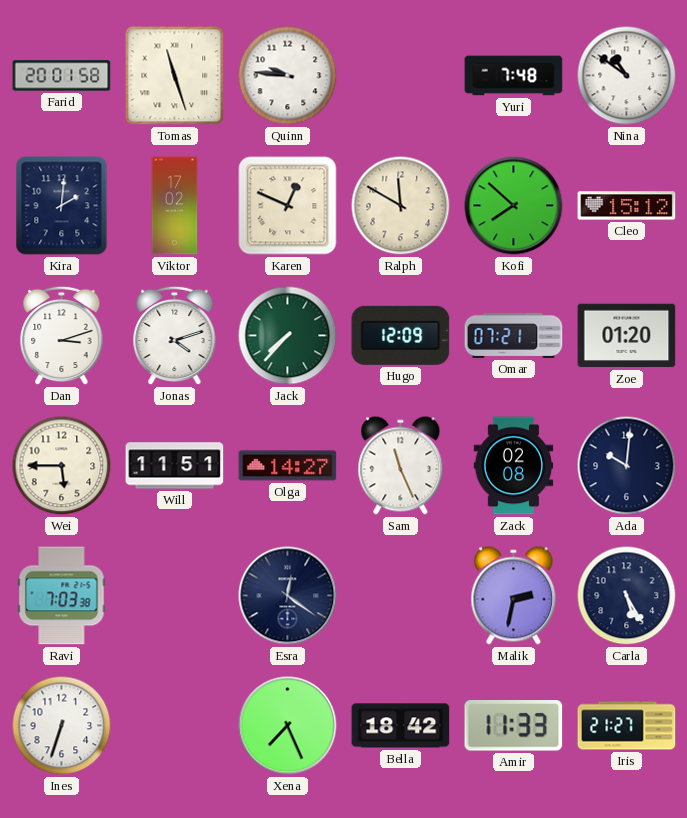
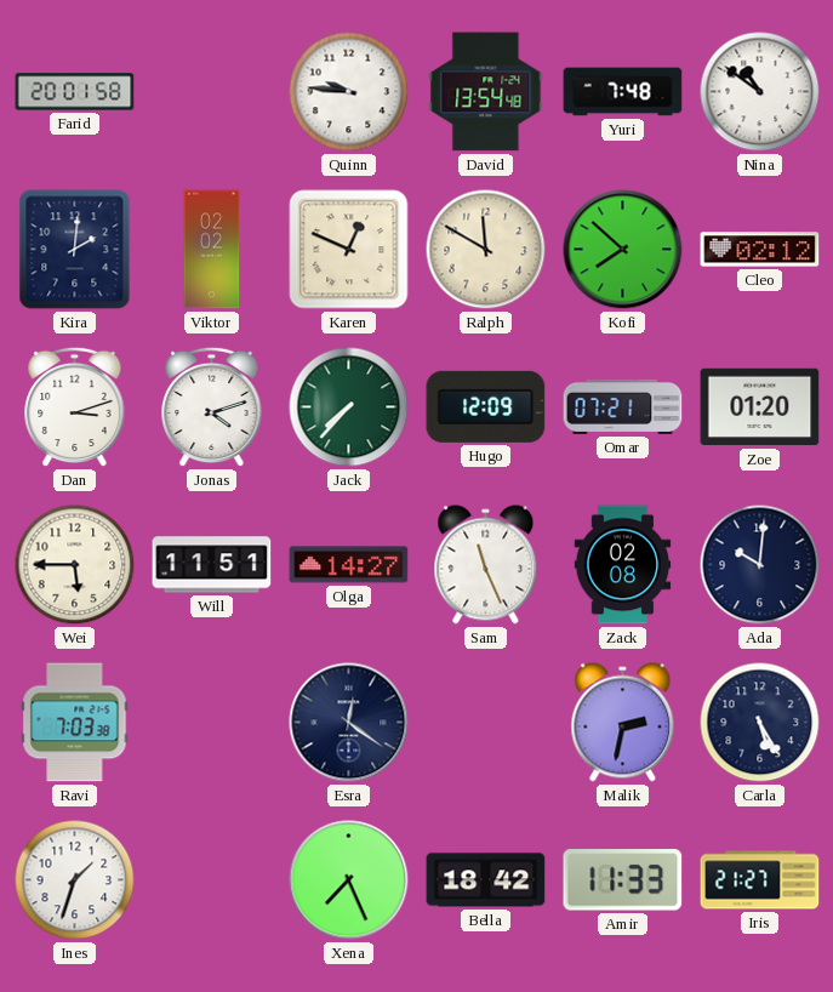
Tomas: 11:27 -> none (175, 76)
David: none -> 13:54 (486, 92)
Viktor: 17:02 -> 02:02 (212, 250)
Cleo: 15:12 -> 02:12 (760, 250)
Ines: 6:33 -> 1:33 (75, 880)
